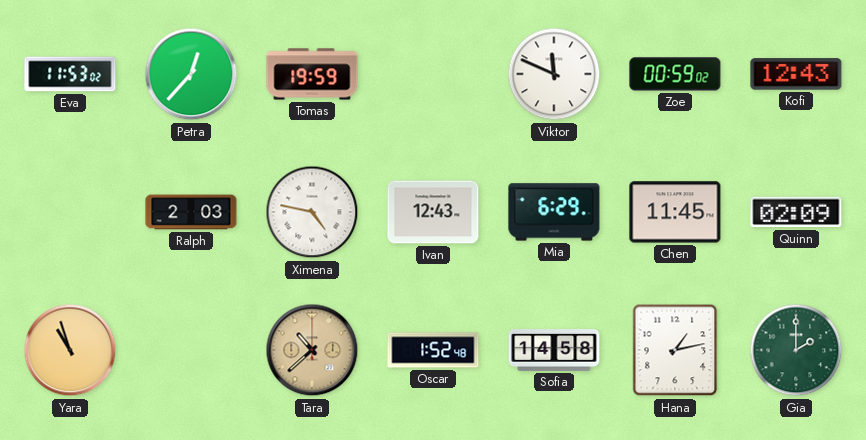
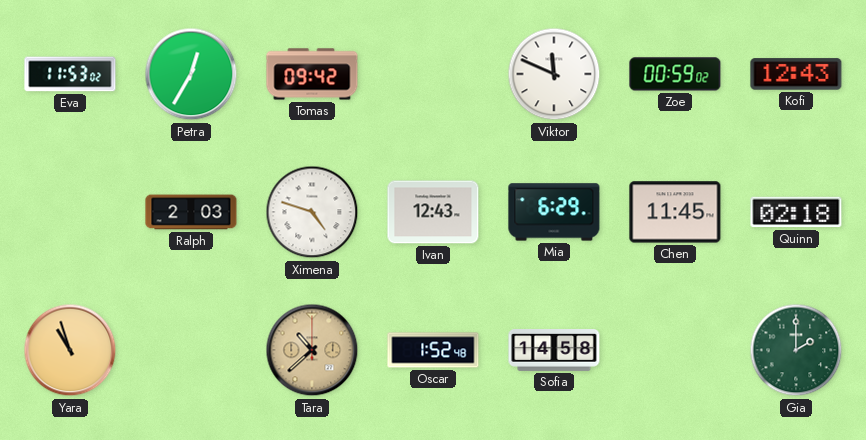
Petra: 12:37 -> 12:35 (191, 74)
Tomas: 19:59 -> 09:42 (312, 74)
Ximena: 4:47 -> 4:48 (312, 212)
Quinn: 02:09 -> 02:18 (796, 212)
Hana: 1:13 -> none (675, 350)
